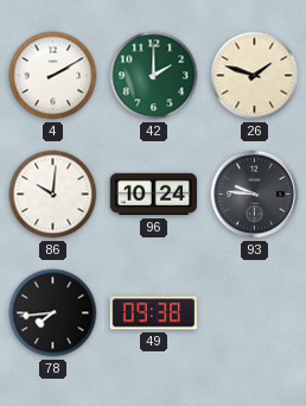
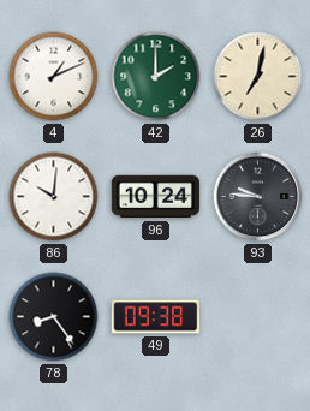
4: 2:10 -> 1:11 (54, 77)
26: 1:48 -> 7:02 (258, 77)
78: 7:44 -> 8:24 (54, 317)
